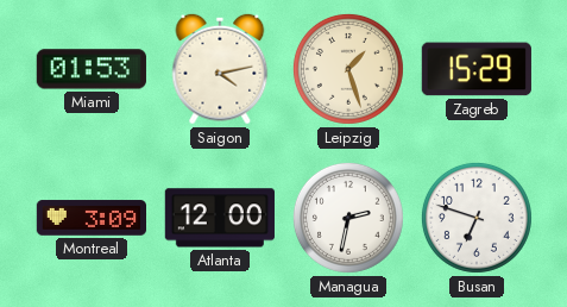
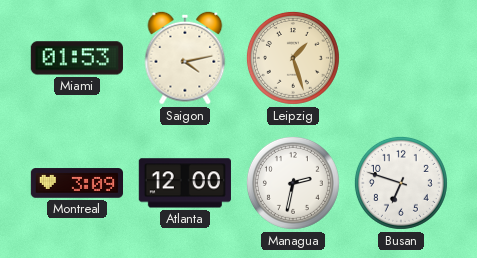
Zagreb: 15:29 -> none (477, 69)
